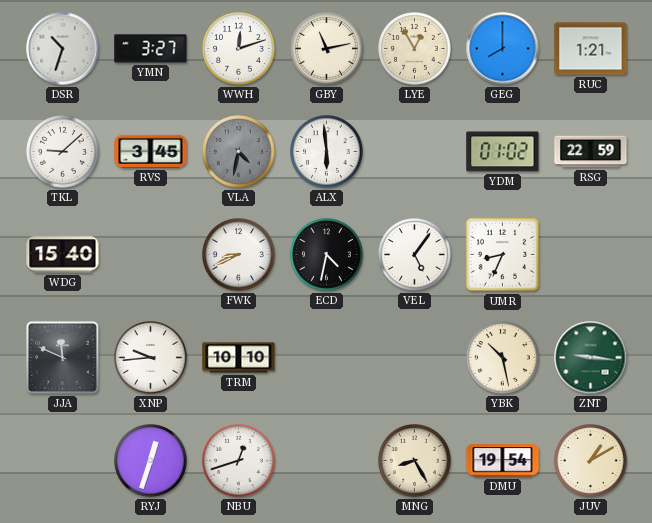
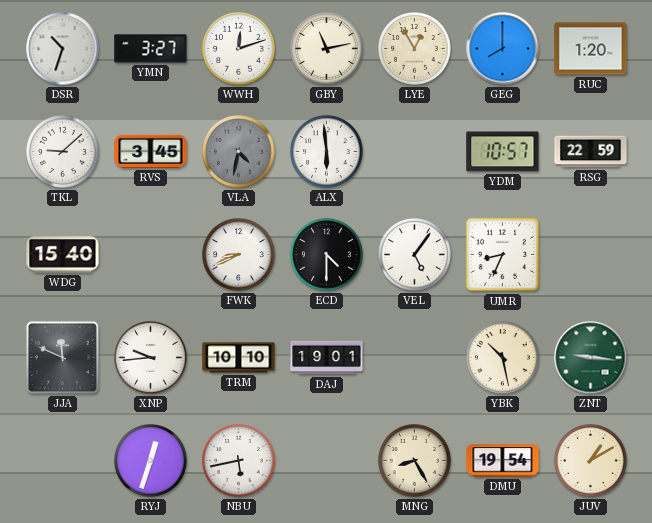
RUC: 1:21 -> 1:20 (591, 49)
YDM: 01:02 -> 10:57 (503, 152)
ECD: 4:32 -> 4:30 (327, 255)
DAJ: none -> 19:01 (327, 358)
NBU: 12:42 -> 5:43 (239, 461)
